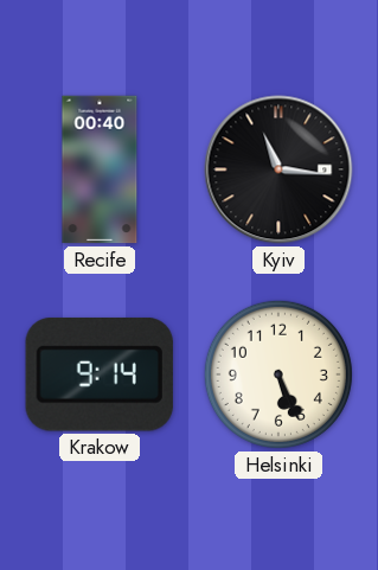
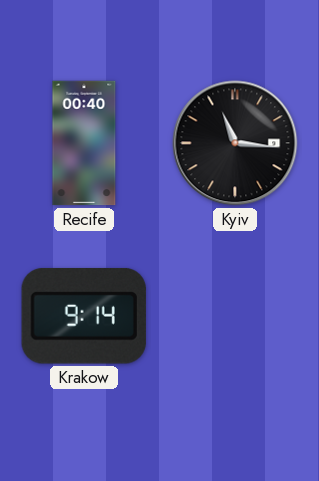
Helsinki: 5:26 -> none (278, 374)
